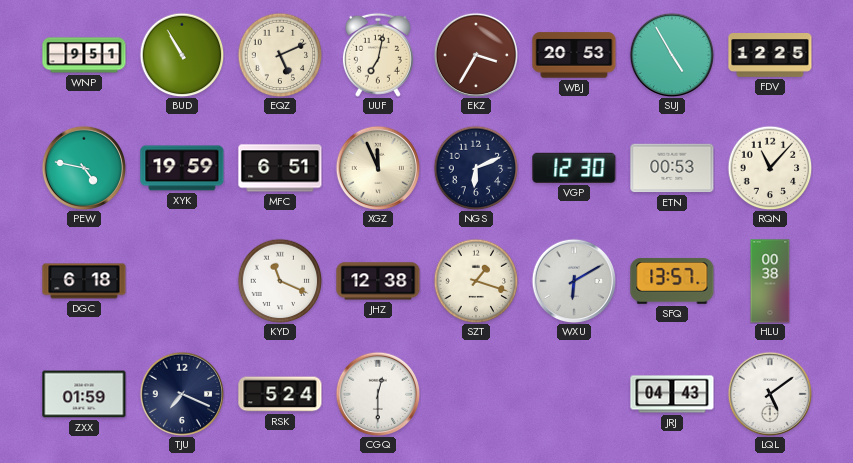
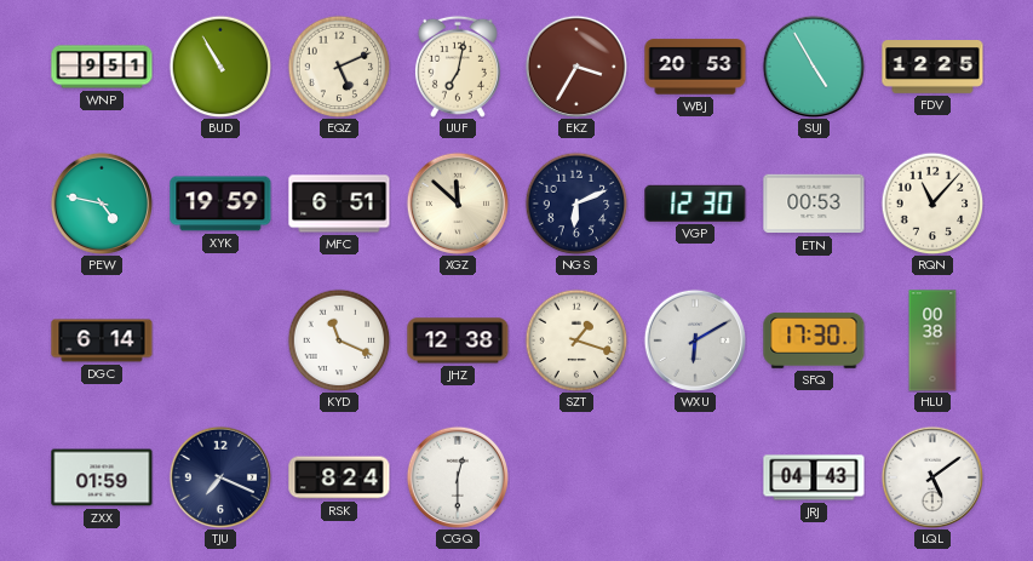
XGZ: 11:56 -> 11:52 (457, 202)
DGC: 6:18 -> 6:14 (102, 340)
SFQ: 13:57 -> 17:30 (814, 340)
RSK: 5:24 -> 8:24 (339, 477)
